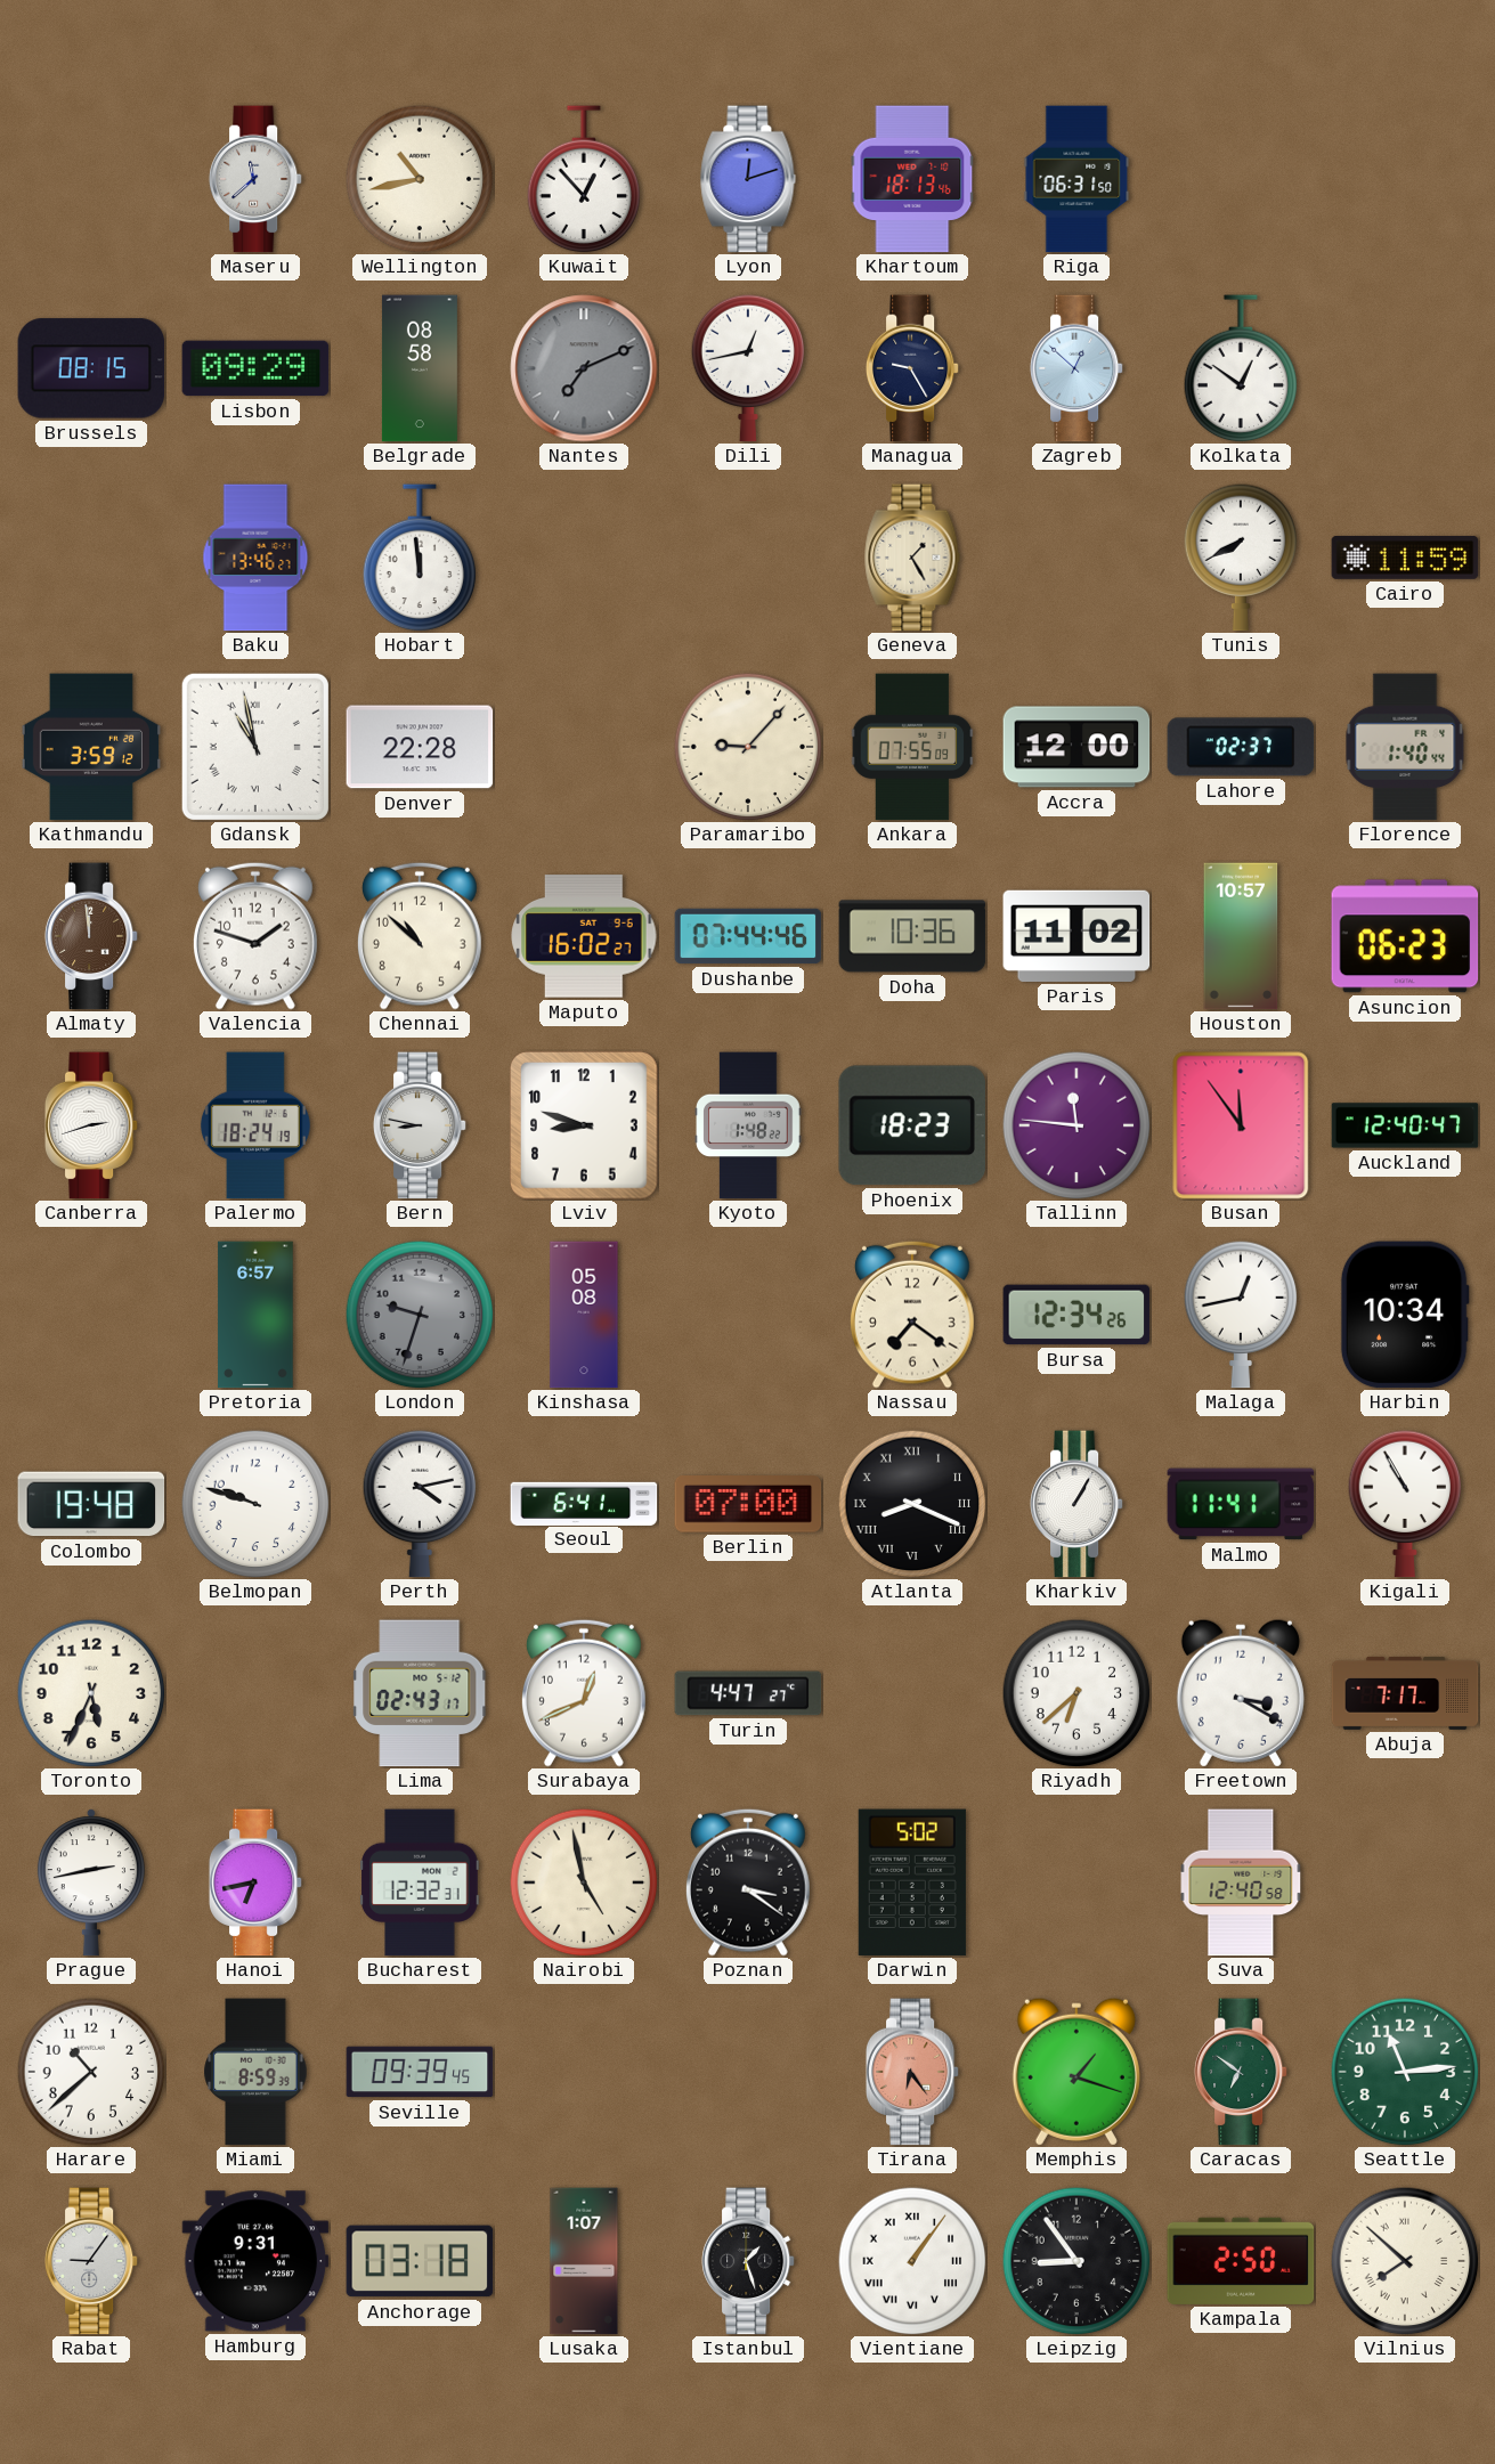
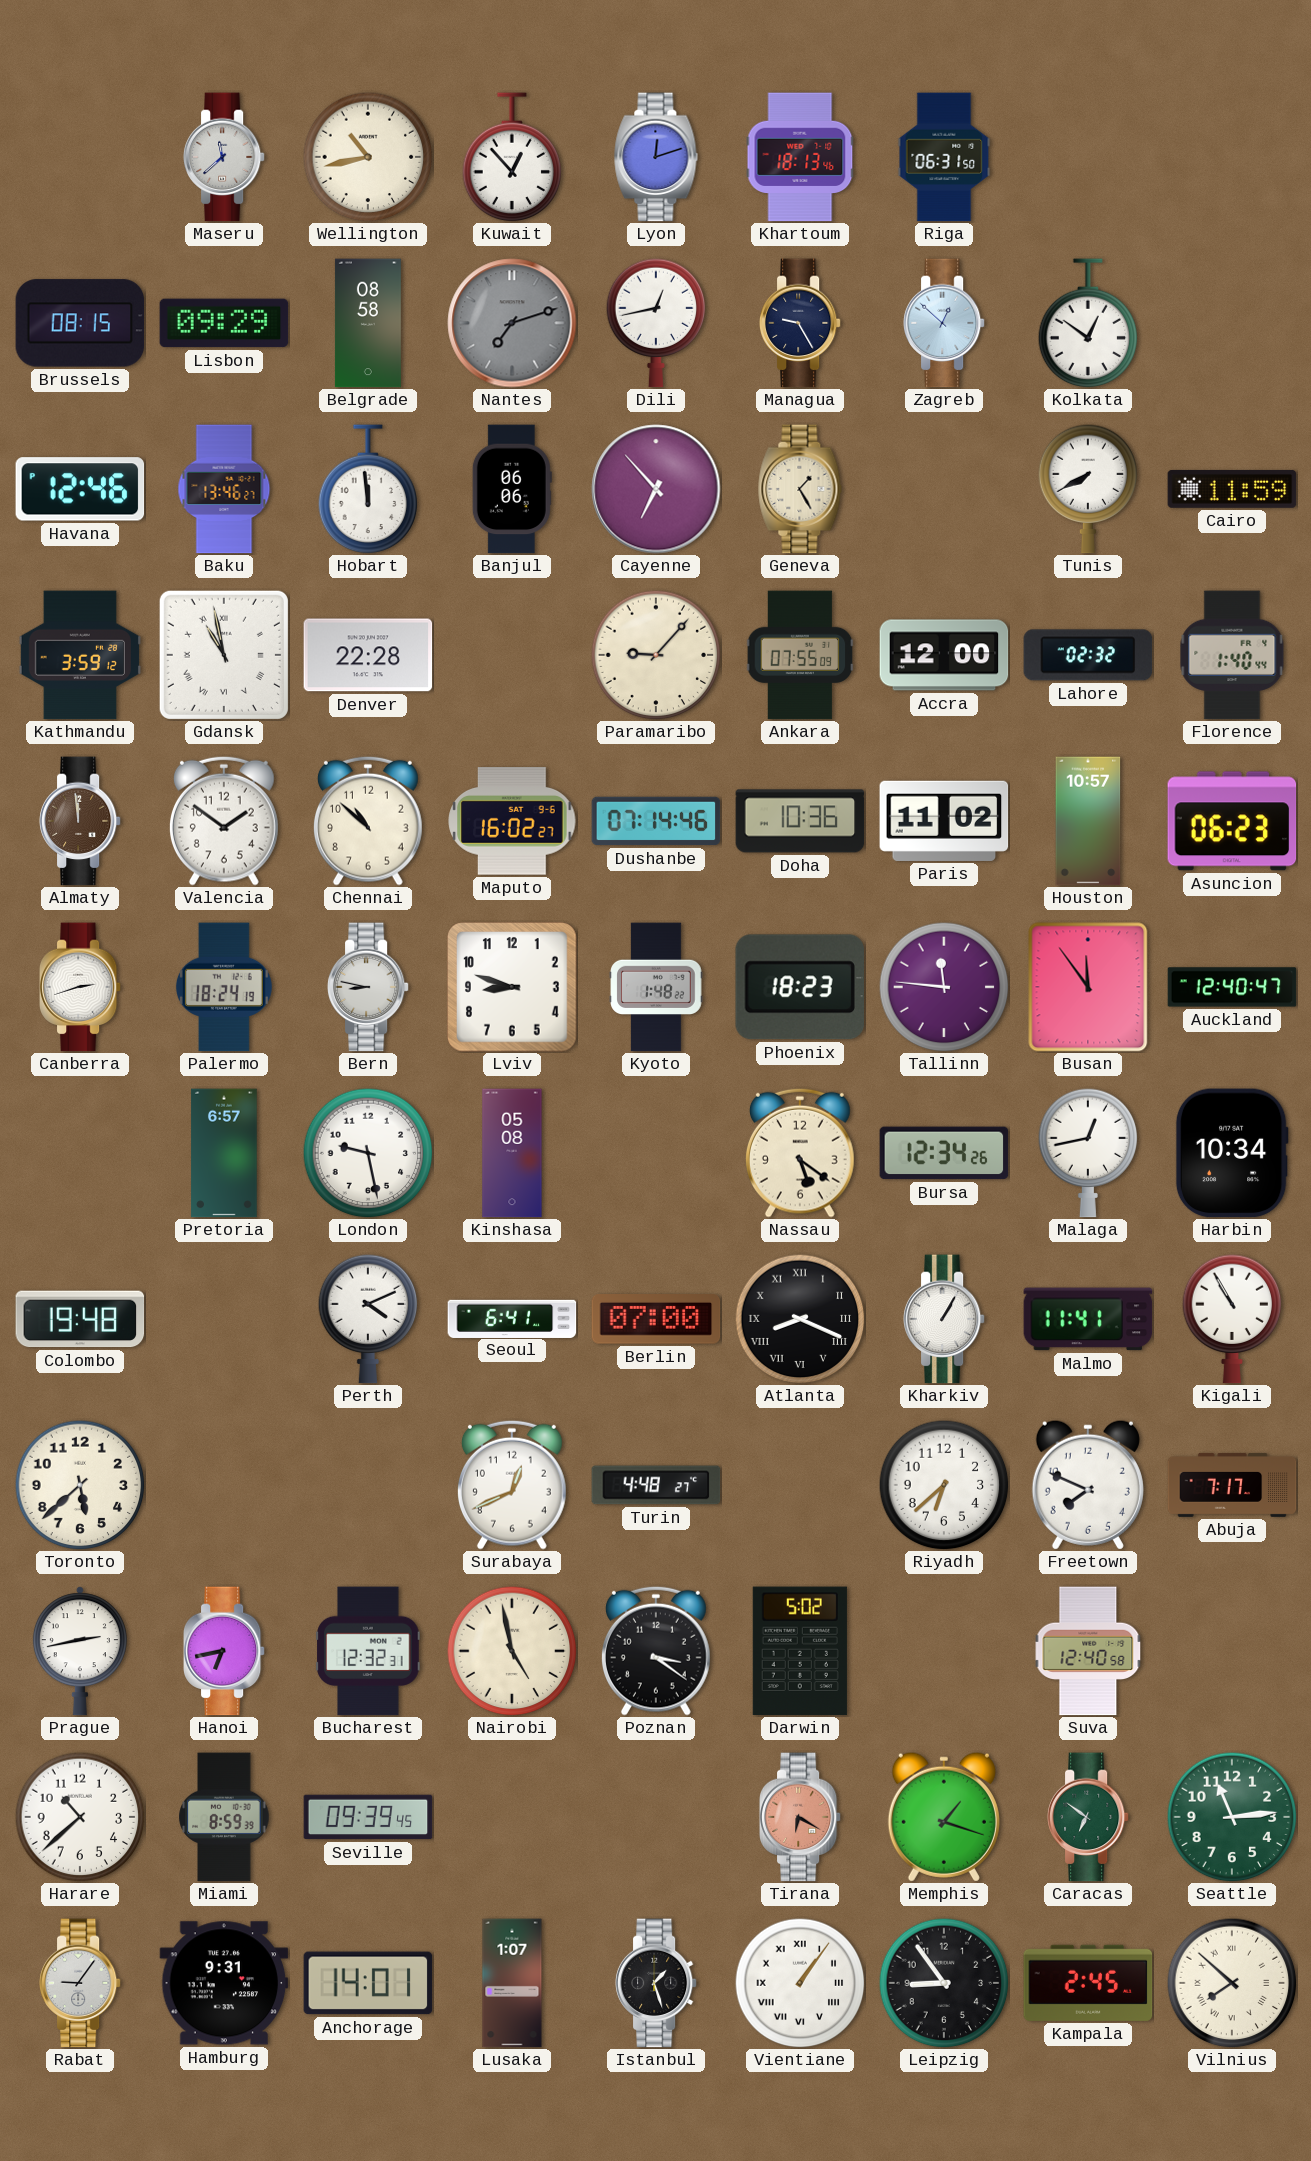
Nantes: 7:11 -> 7:12 (512, 323)
Havana: none -> 12:46 (80, 489)
Banjul: none -> 06:06 (512, 489)
Cayenne: none -> 6:53 (656, 489)
Lahore: 02:37 -> 02:32 (1088, 655)
Valencia: 1:48 -> 1:51 (224, 821)
Dushanbe: 07:44 -> 07:14 (656, 821)
London: 9:33 -> 9:28 (368, 1153)
London dial: grey -> white (368, 1153)
Nassau: 7:21 -> 5:21 (800, 1153)
Belmopan: 9:48 -> none (255, 1504)
Perth: 4:13 -> 4:11 (368, 1319)
Toronto: 5:34 -> 5:38 (80, 1485)
Lima: 02:43 -> none (421, 1693)
Turin: 4:47 -> 4:48 (656, 1485)
Freetown: 3:20 -> 7:49 (1088, 1485)
Tirana: 6:24 -> 6:20 (800, 1817)
Anchorage: 03:18 -> 14:01 (368, 1983)
Kampala: 2:50 -> 2:45 (1088, 1983)
